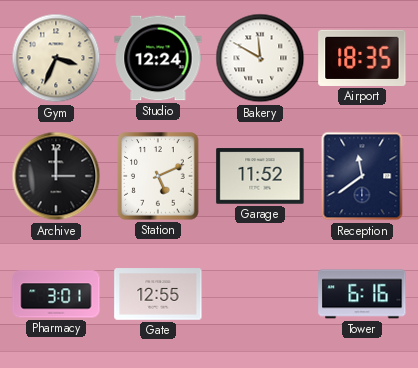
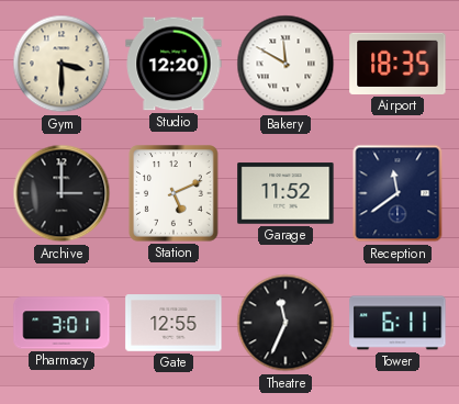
Gym: 3:34 -> 3:30 (61, 64)
Studio: 12:24 -> 12:20 (173, 64)
Theatre: none -> 11:34 (286, 323)
Tower: 6:16 -> 6:11 (398, 323)
